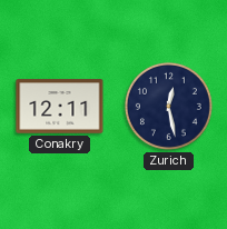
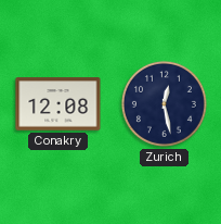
Conakry: 12:11 -> 12:08 (58, 104)
